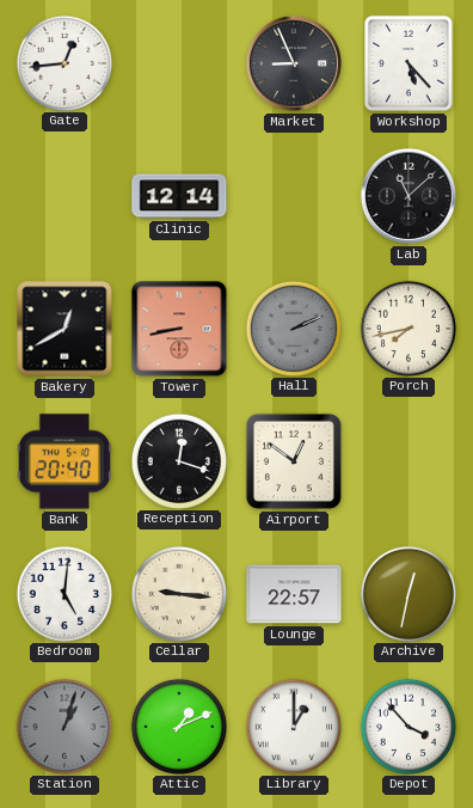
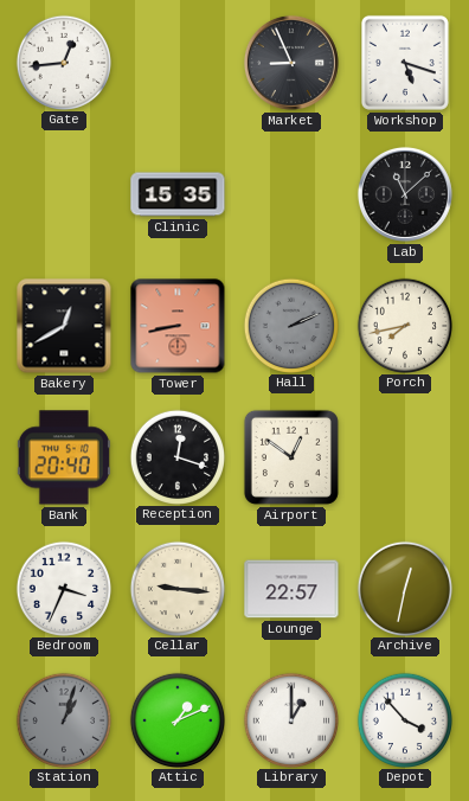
Workshop: 5:23 -> 5:18 (405, 63)
Clinic: 12:14 -> 15:35 (178, 194)
Bedroom: 5:01 -> 3:34 (63, 588)
